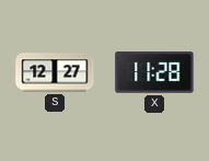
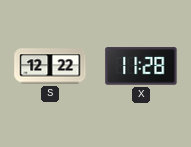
S: 12:27 -> 12:22 (50, 66)
